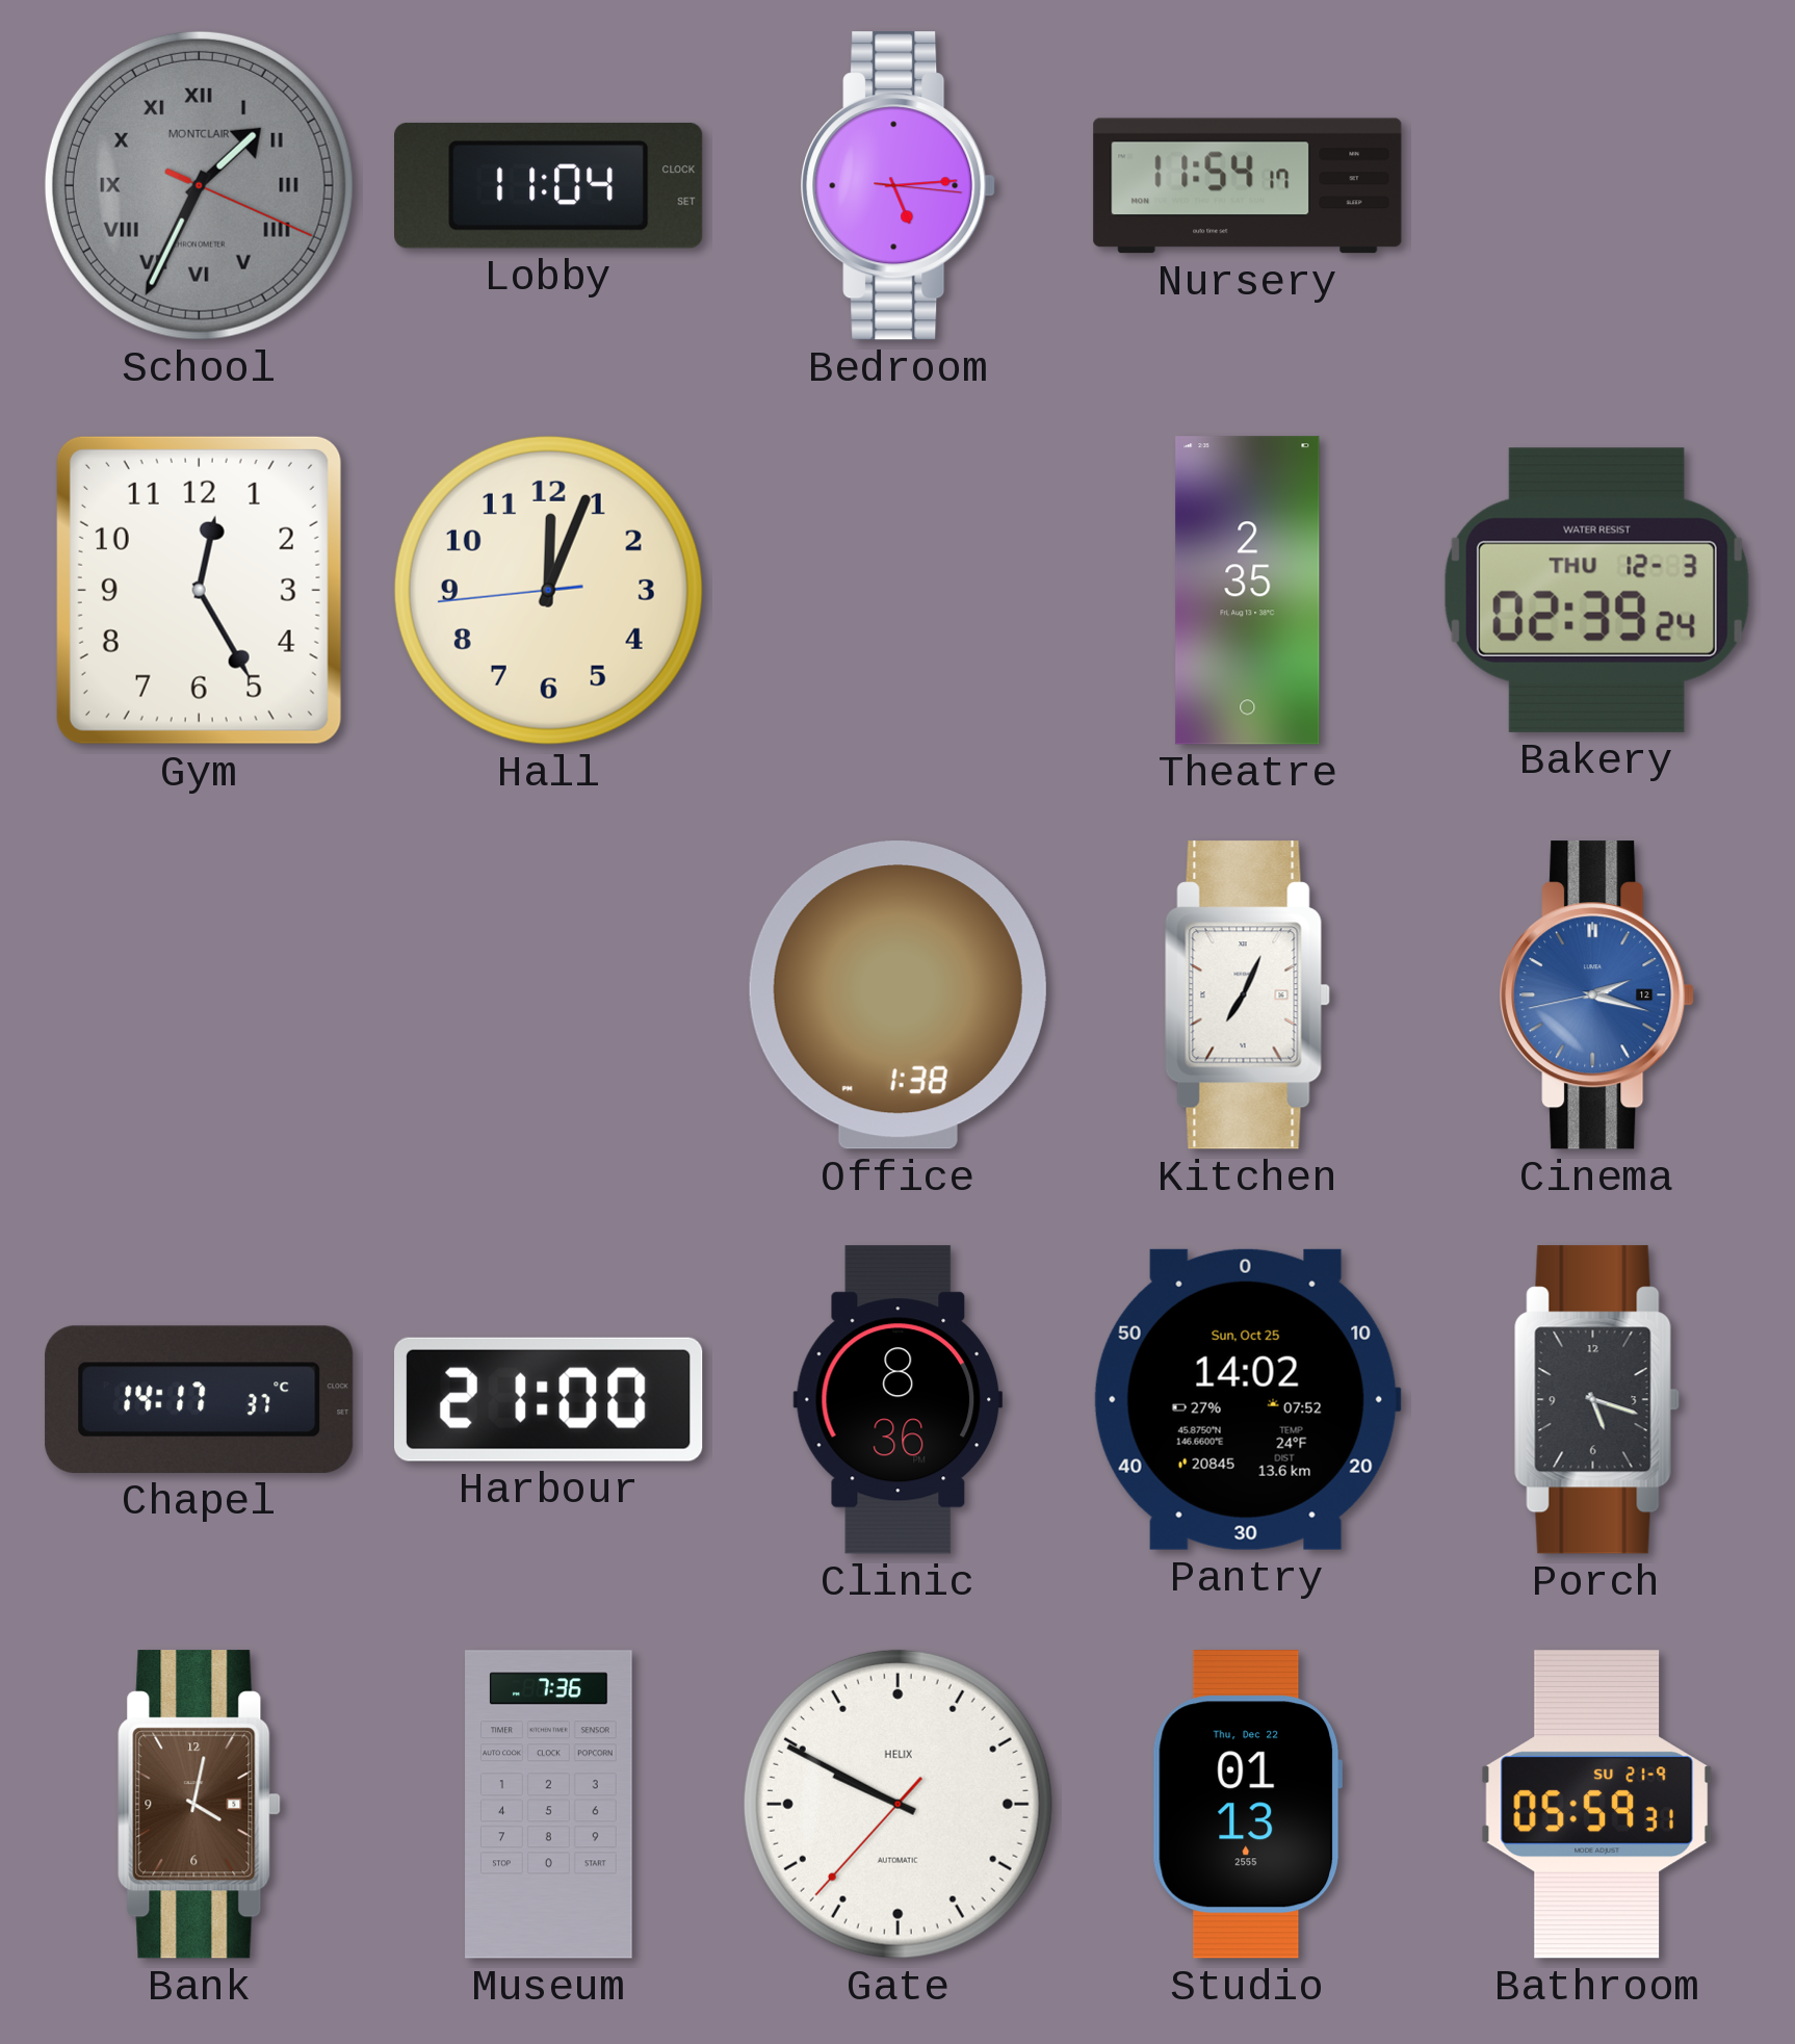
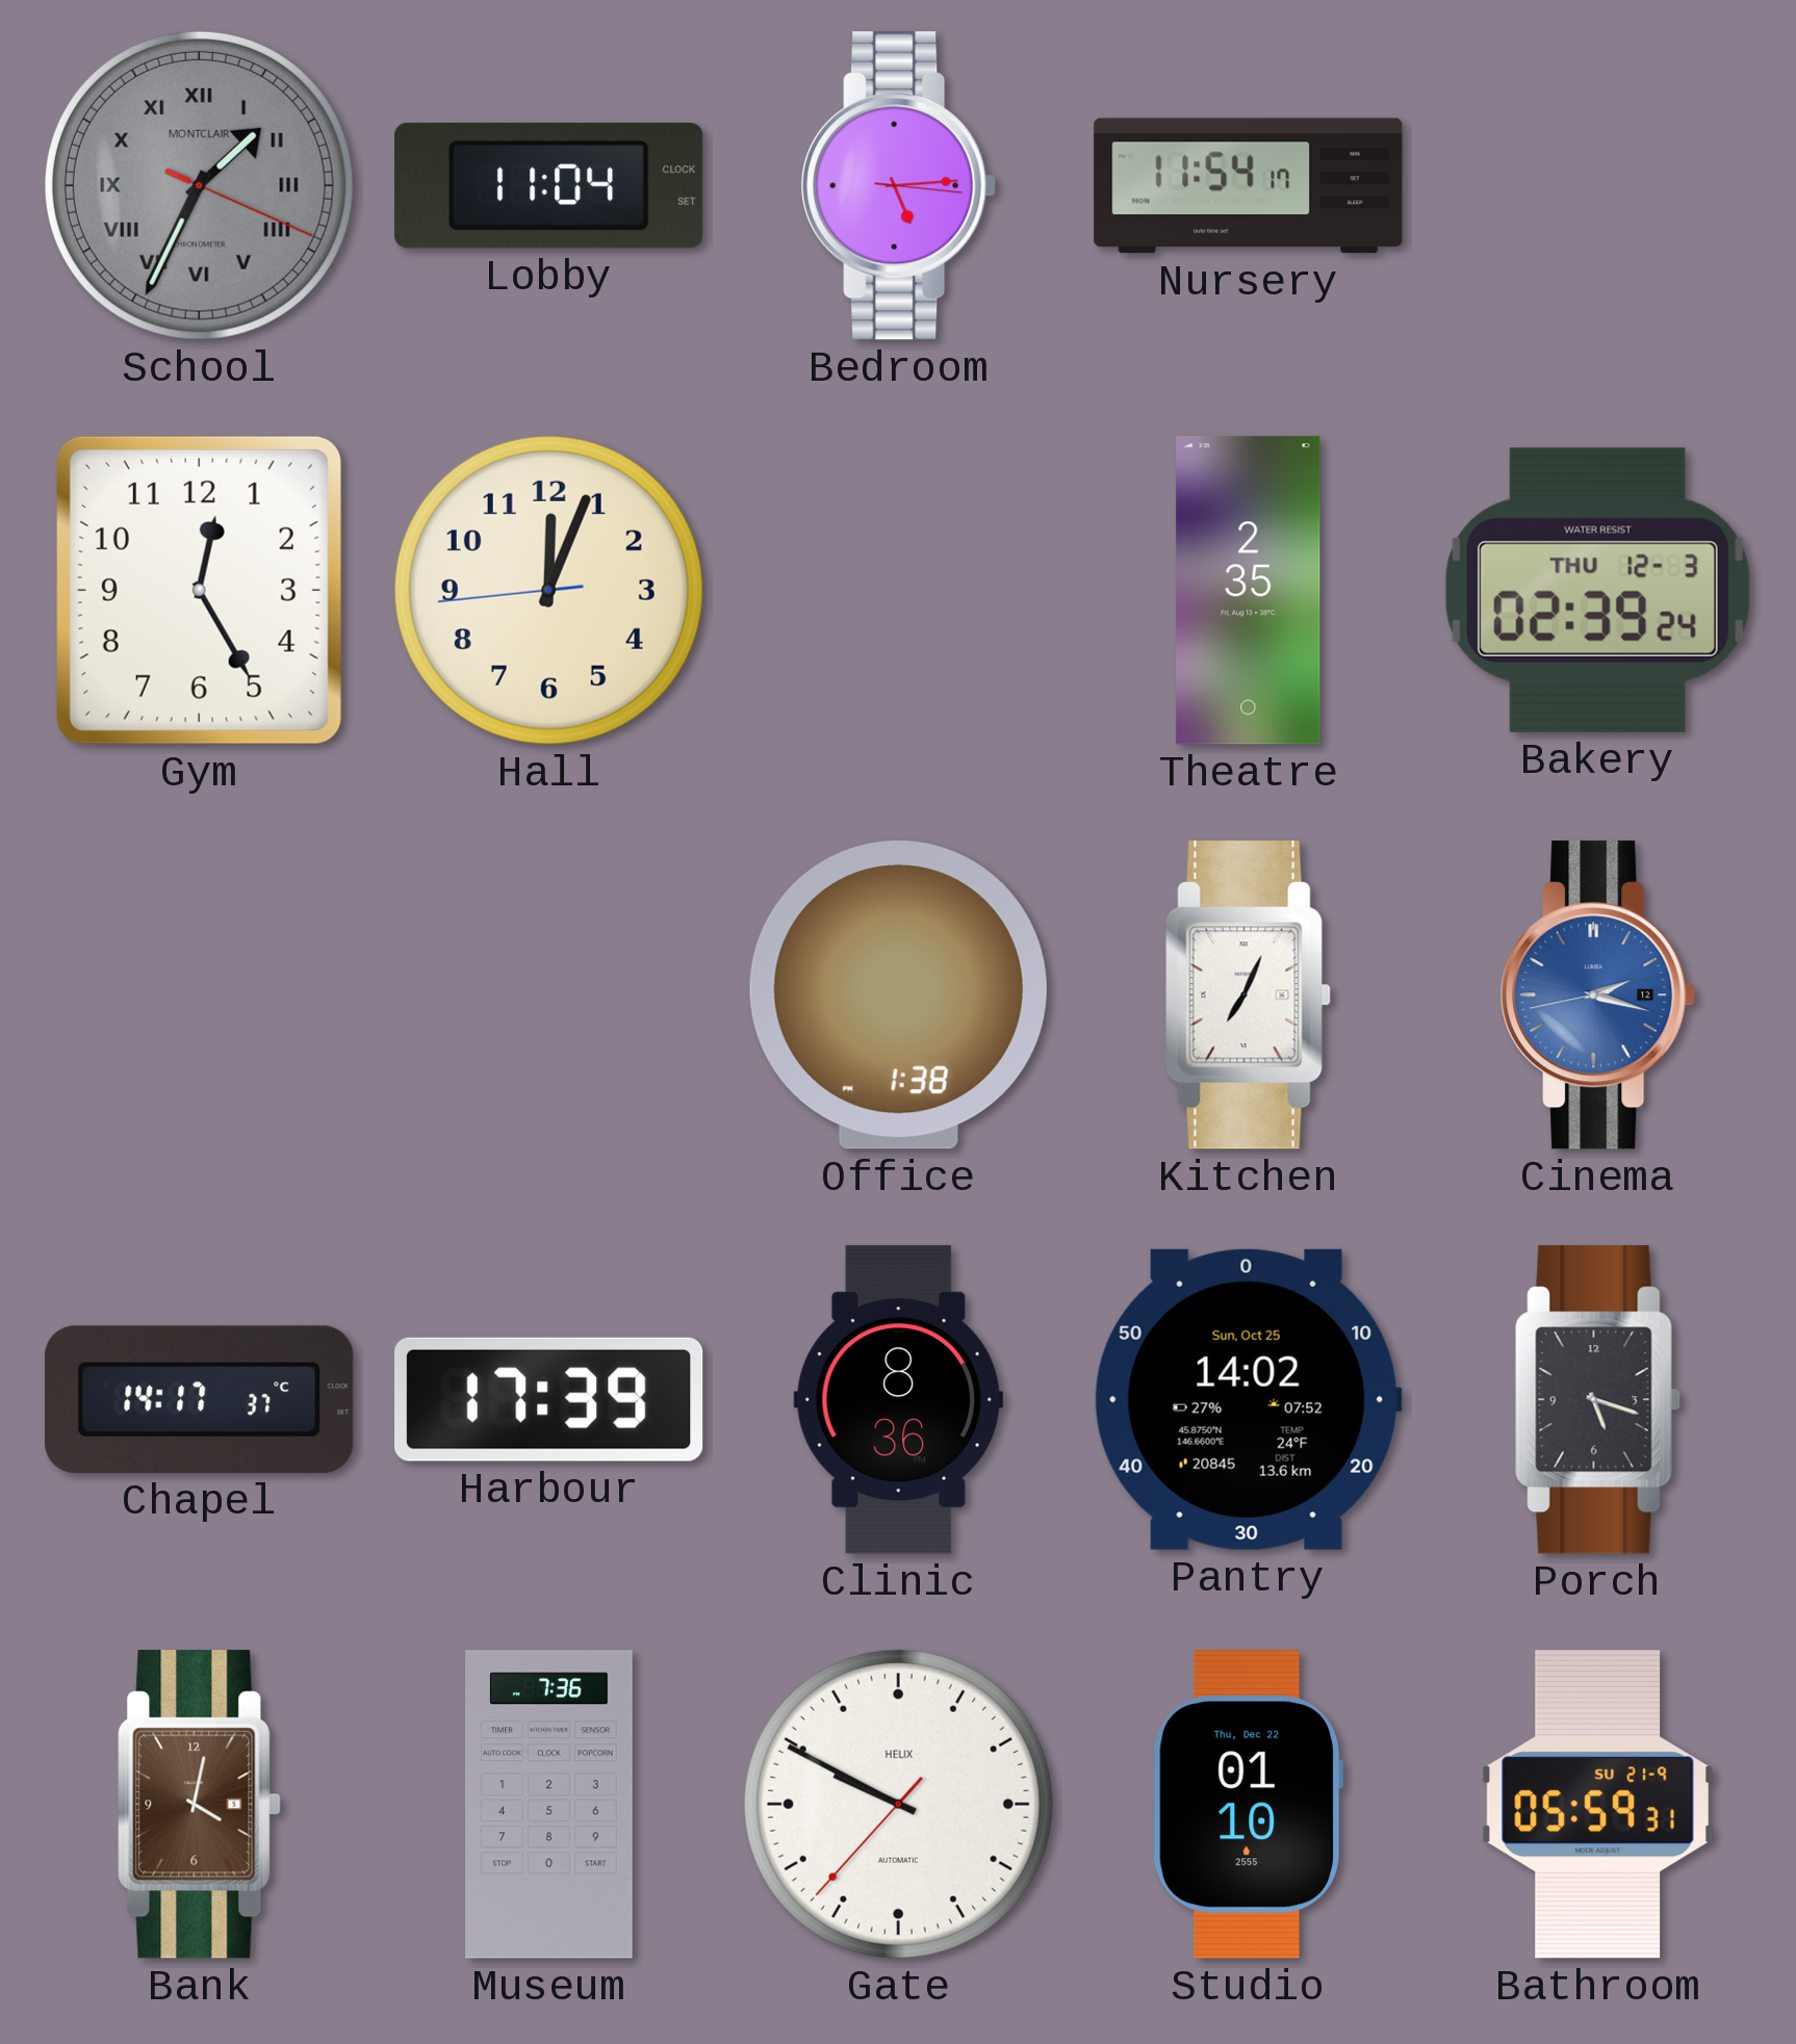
Harbour: 21:00 -> 17:39 (549, 1399)
Studio: 01:13 -> 01:10 (1248, 1805)
